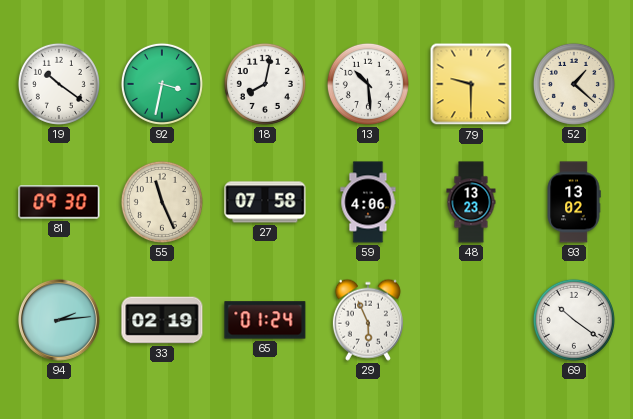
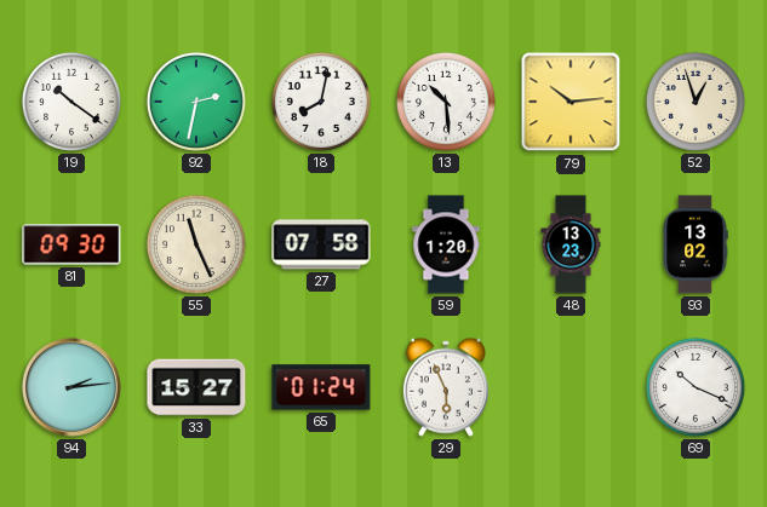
92: 3:32 -> 2:32 (196, 102)
79: 9:30 -> 10:14 (571, 102)
52: 1:22 -> 12:57 (696, 102)
59: 4:06 -> 1:20 (446, 244)
33: 02:19 -> 15:27 (196, 387)
69: 10:21 -> 10:19 (696, 387)
